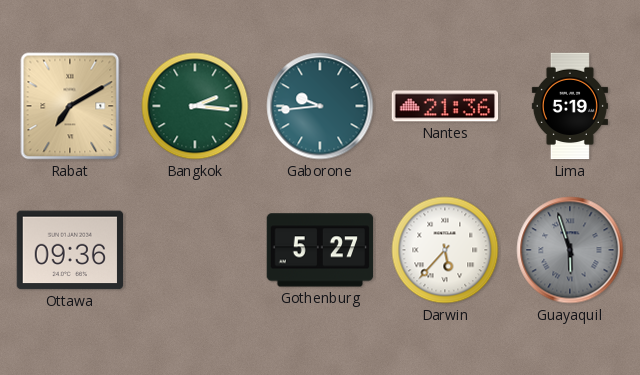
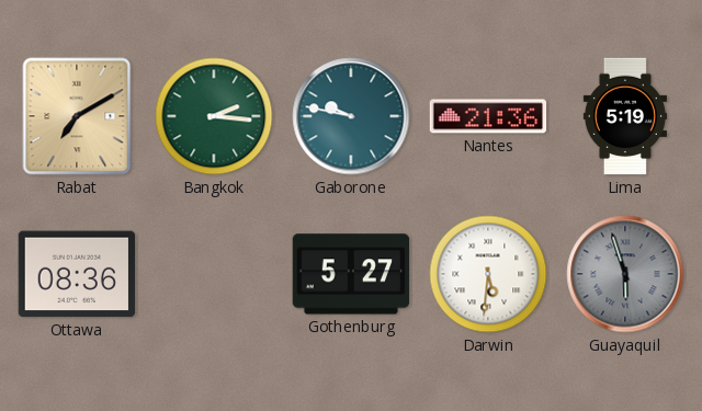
Gaborone: 9:44 -> 9:47 (351, 116)
Ottawa: 09:36 -> 08:36 (76, 274)
Darwin: 5:37 -> 5:31 (488, 274)
